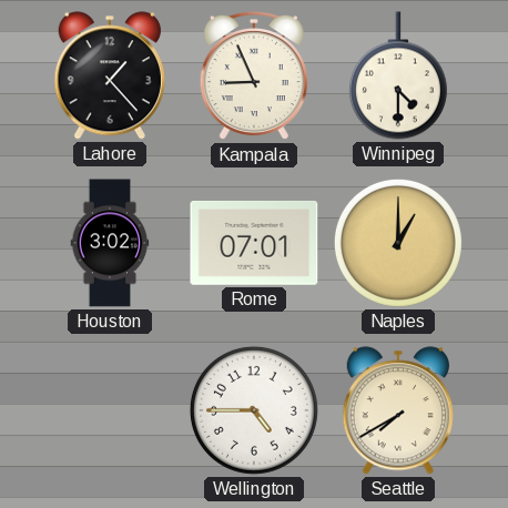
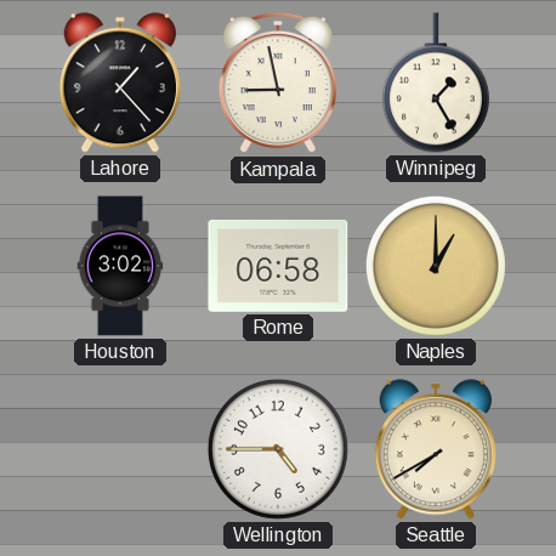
Kampala: 8:56 -> 8:58 (278, 83)
Winnipeg: 4:30 -> 1:25 (436, 83)
Rome: 07:01 -> 06:58 (278, 266)
